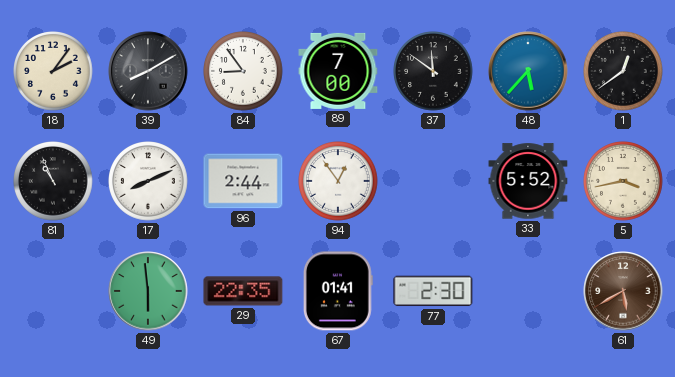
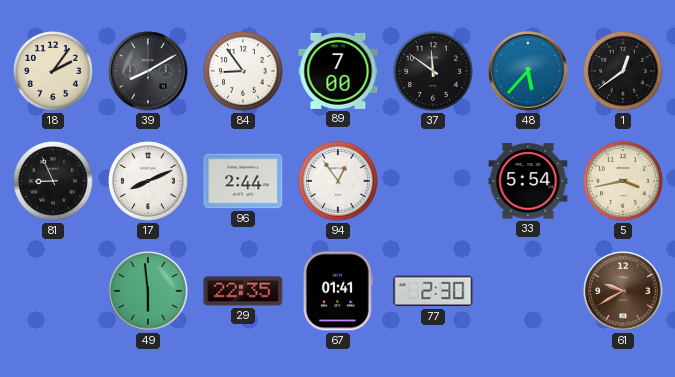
81: 10:56 -> 8:56 (54, 182)
33: 5:52 -> 5:54 (528, 181)
61: 5:40 -> 9:40 (623, 291)
